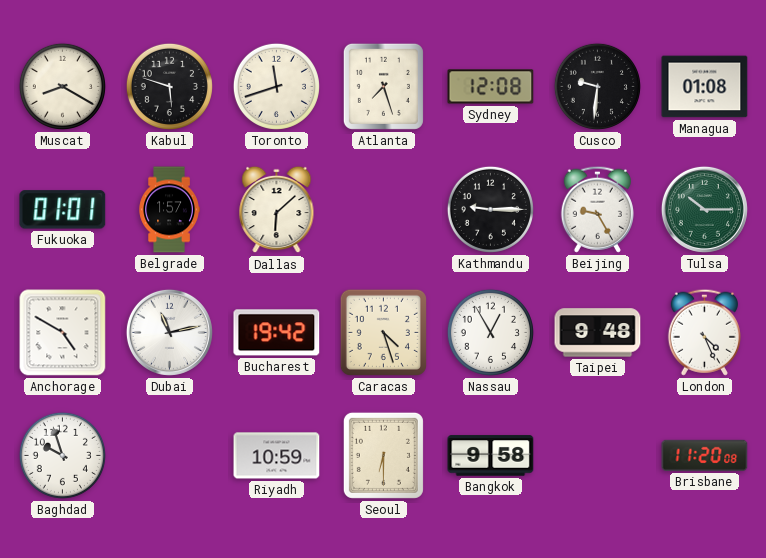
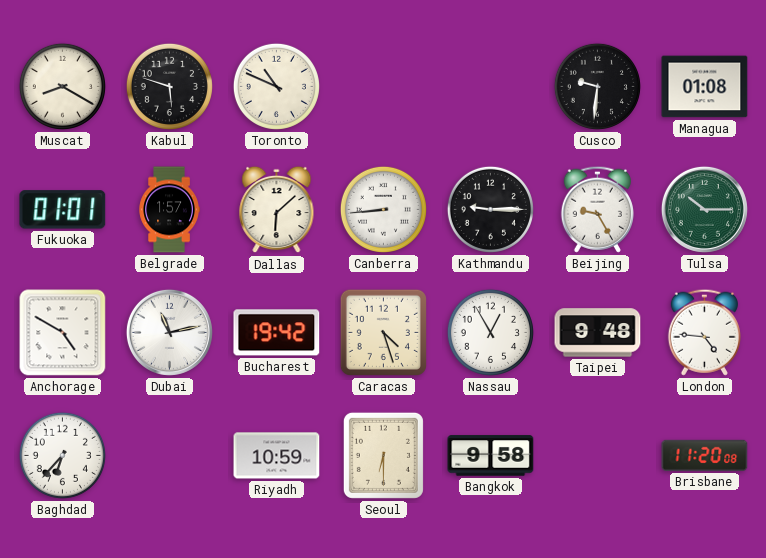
Toronto: 11:42 -> 10:49 (276, 86)
Atlanta: 7:27 -> none (383, 86)
Sydney: 12:08 -> none (491, 87)
Canberra: none -> 8:44 (383, 209)
London: 4:26 -> 4:46 (704, 332)
Baghdad: 9:57 -> 6:37 (62, 455)
